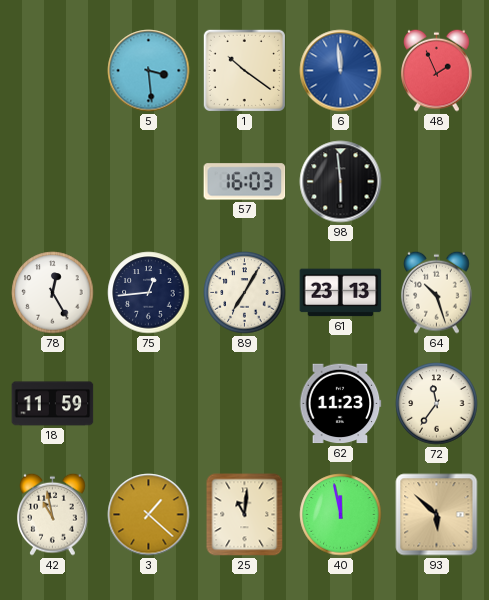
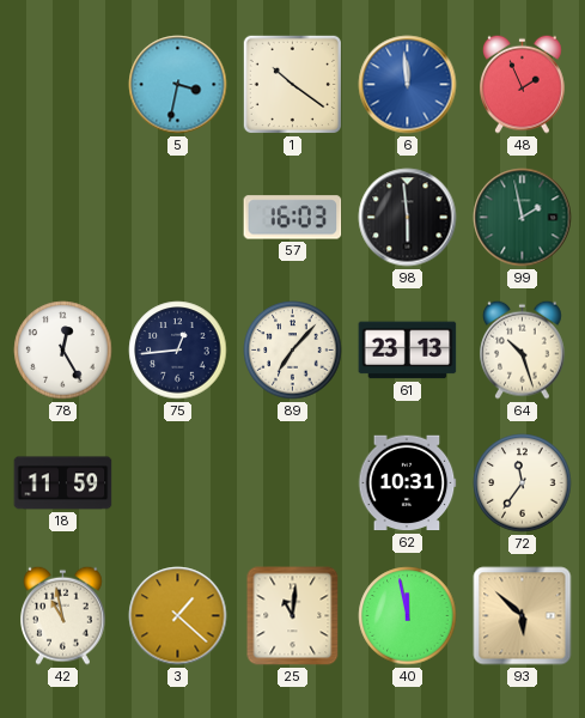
5: 3:29 -> 3:32 (178, 85)
99: none -> 1:58 (523, 218)
89: 7:05 -> 7:07 (293, 351)
62: 11:23 -> 10:31 (407, 483)
